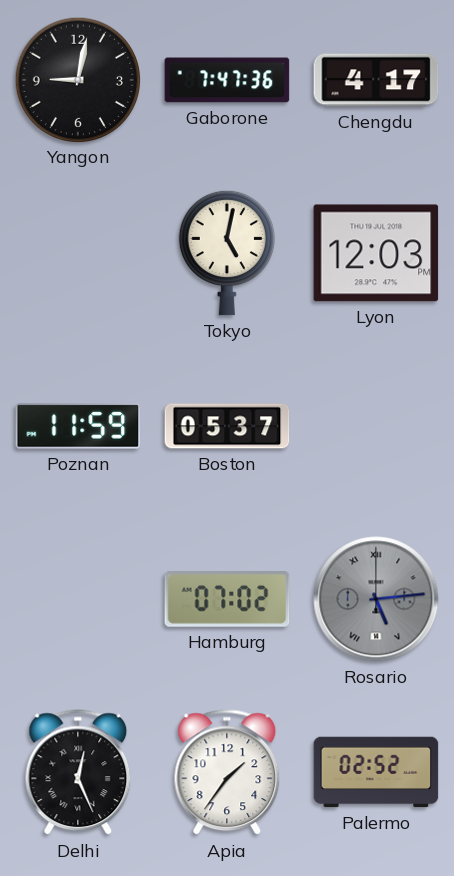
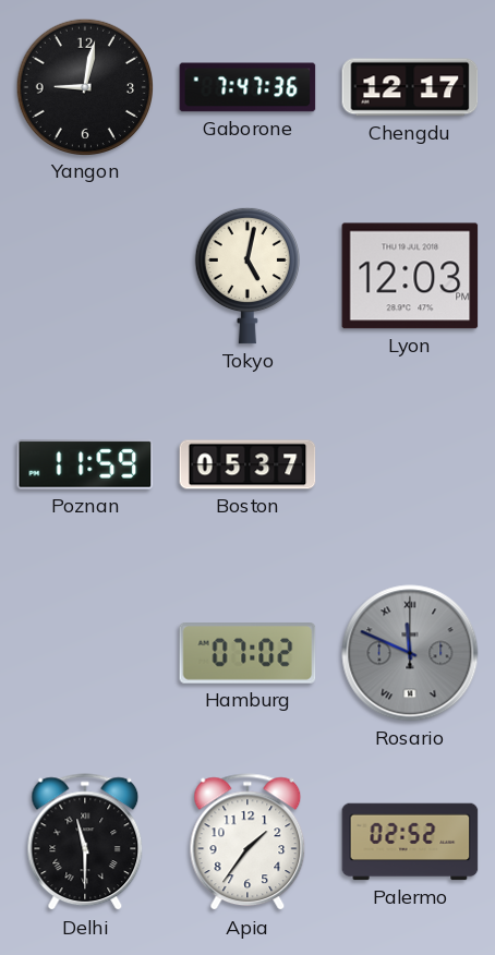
Chengdu: 4:17 -> 12:17 (410, 87)
Rosario: 5:14 -> 11:49 (410, 653)
Delhi: 12:26 -> 11:30 (85, 843)
